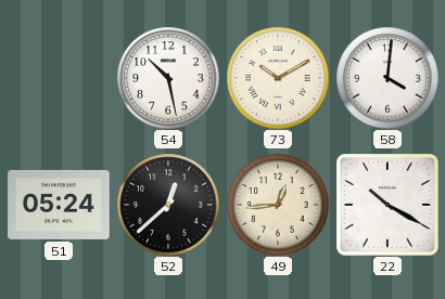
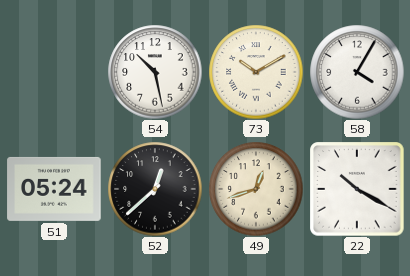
58: 4:01 -> 4:05 (357, 72)
49: 12:44 -> 12:42 (256, 189)
